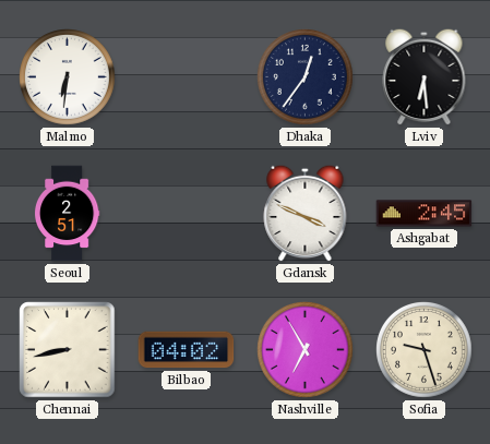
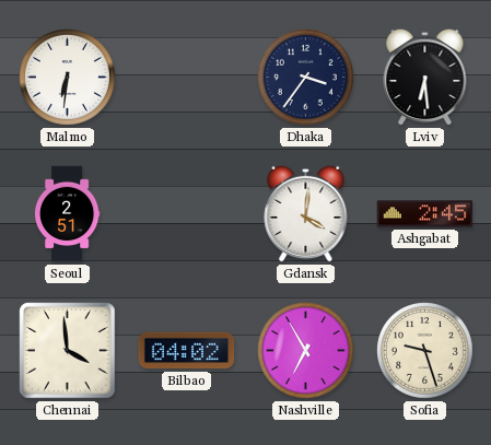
Dhaka: 12:36 -> 3:36 (306, 78)
Gdansk: 3:49 -> 4:01 (306, 213)
Chennai: 8:43 -> 3:59 (68, 351)
